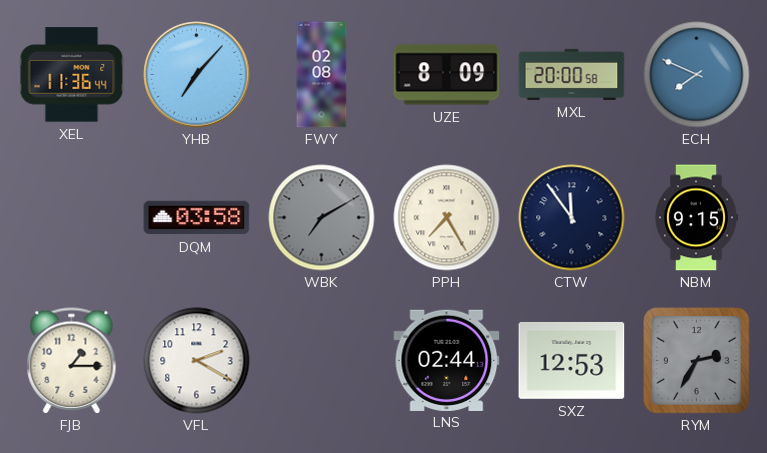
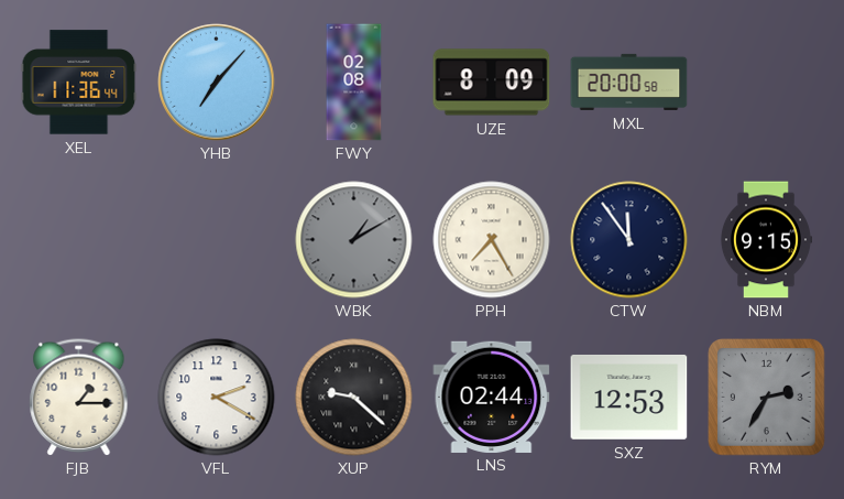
ECH: 7:49 -> none (697, 75)
DQM: 03:58 -> none (197, 218)
WBK: 7:10 -> 1:10 (354, 240)
XUP: none -> 9:22 (354, 398)
